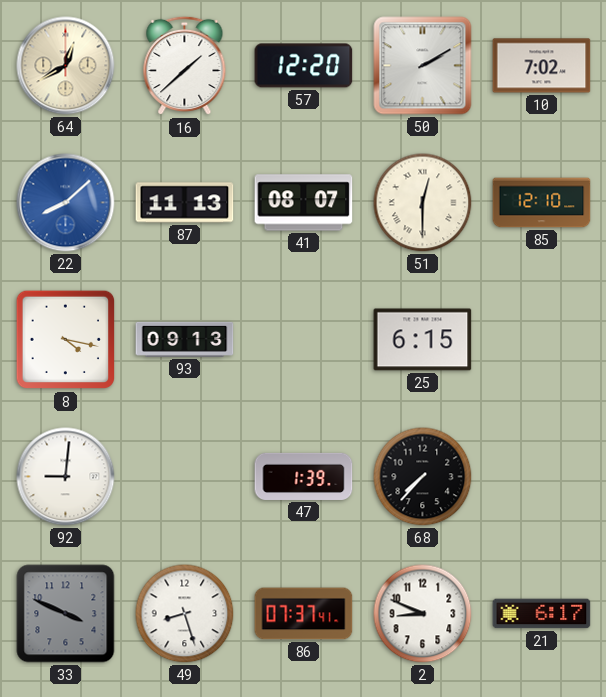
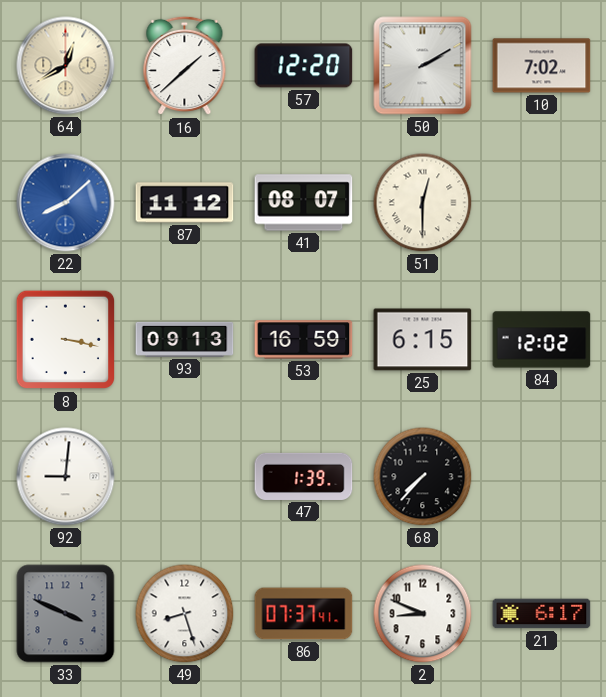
87: 11:13 -> 11:12 (185, 203)
85: 12:10 -> none (542, 203)
8: 4:17 -> 3:17 (66, 340)
53: none -> 16:59 (304, 340)
84: none -> 12:02 (542, 340)
